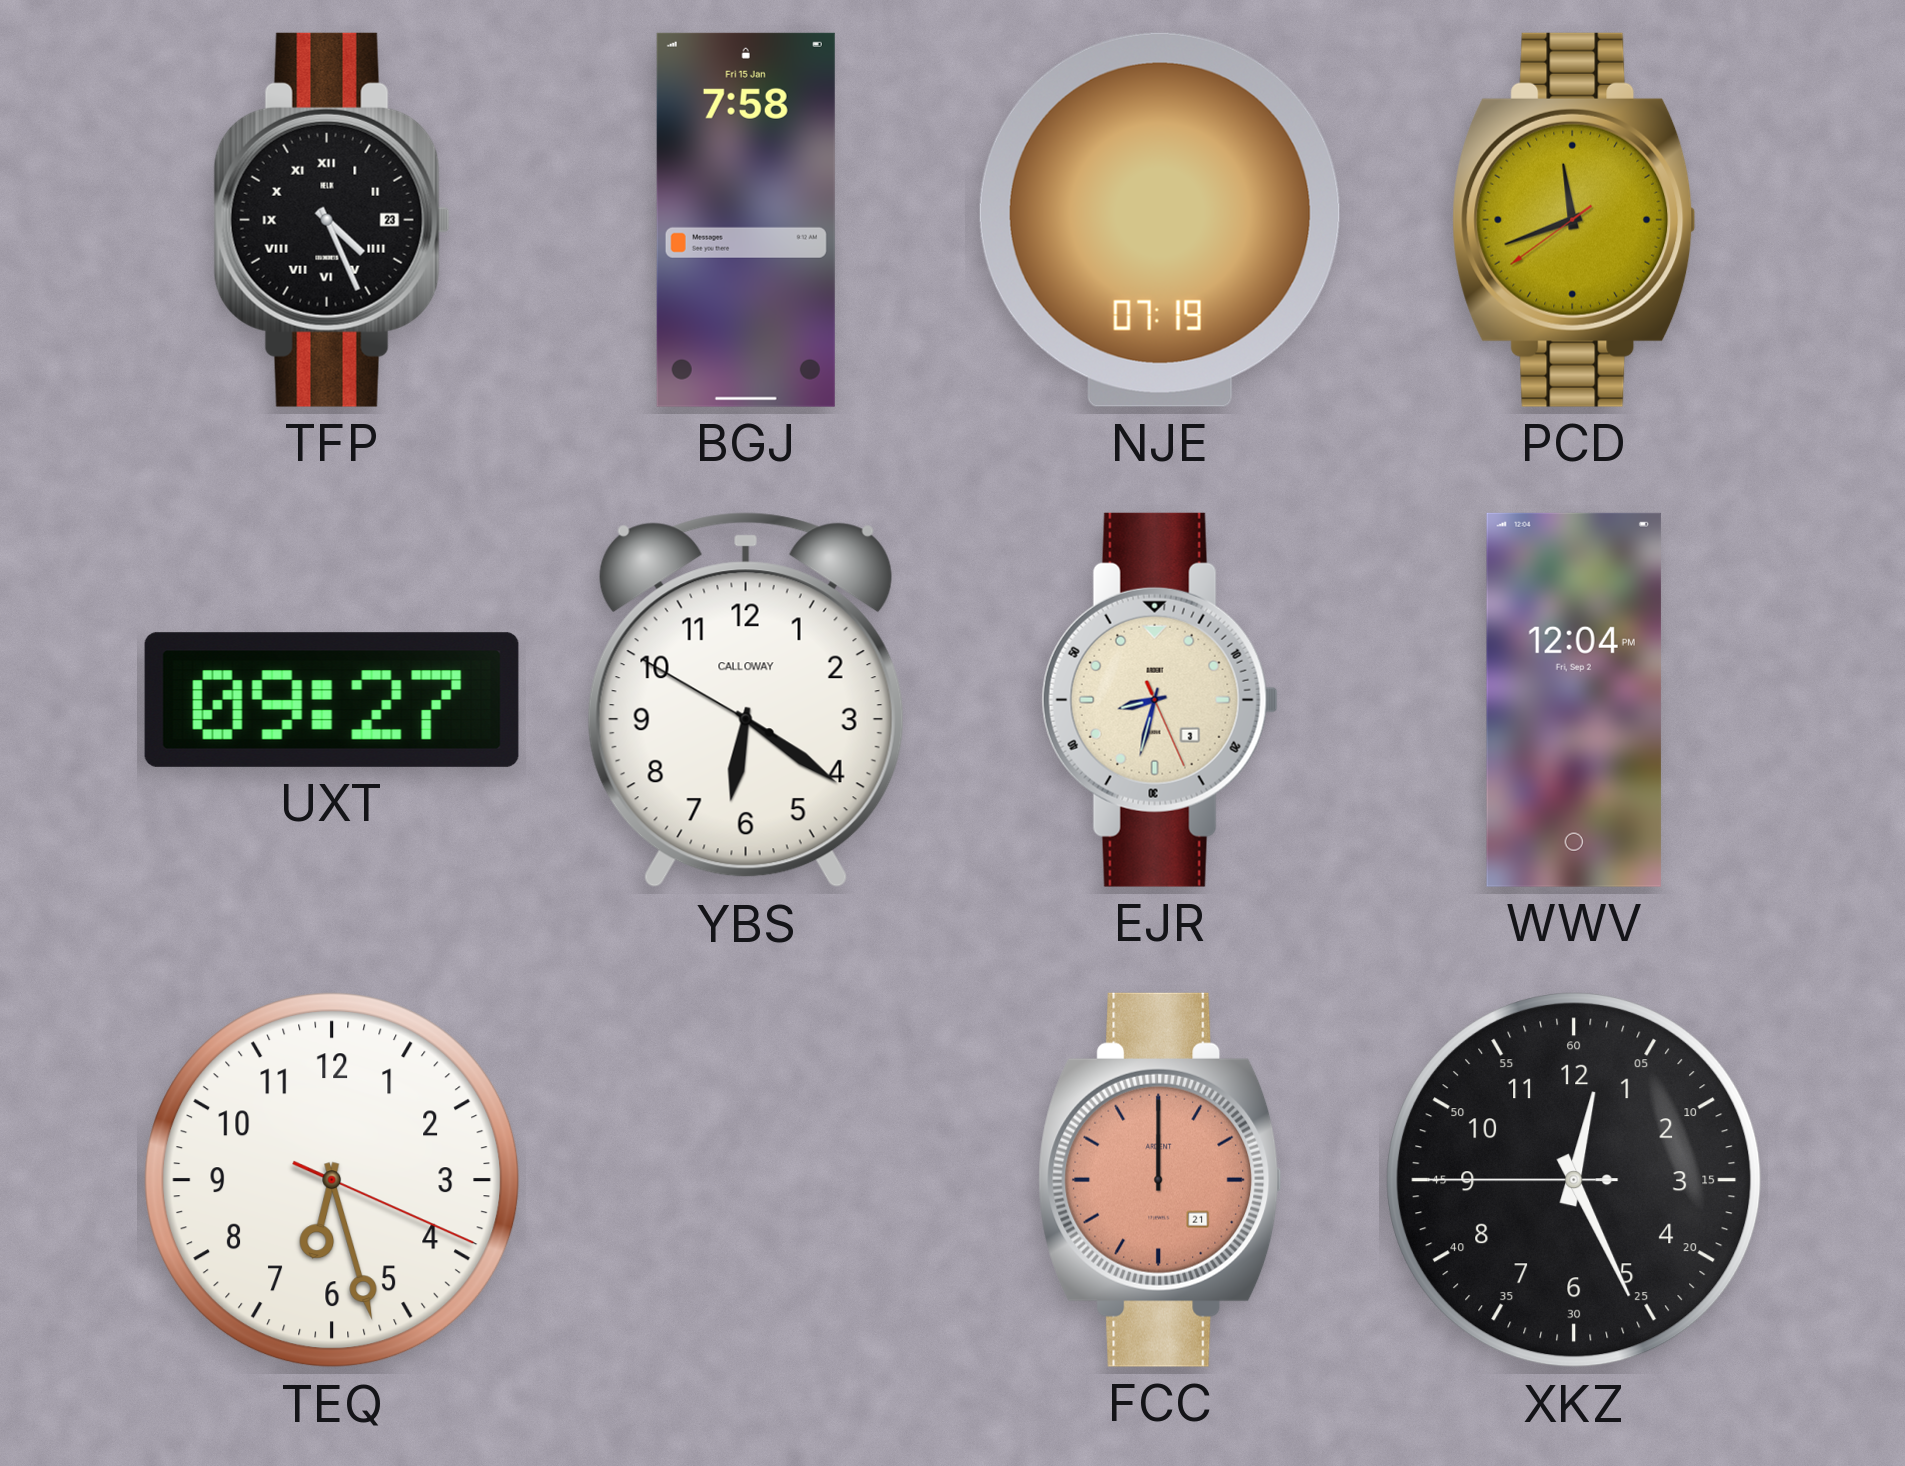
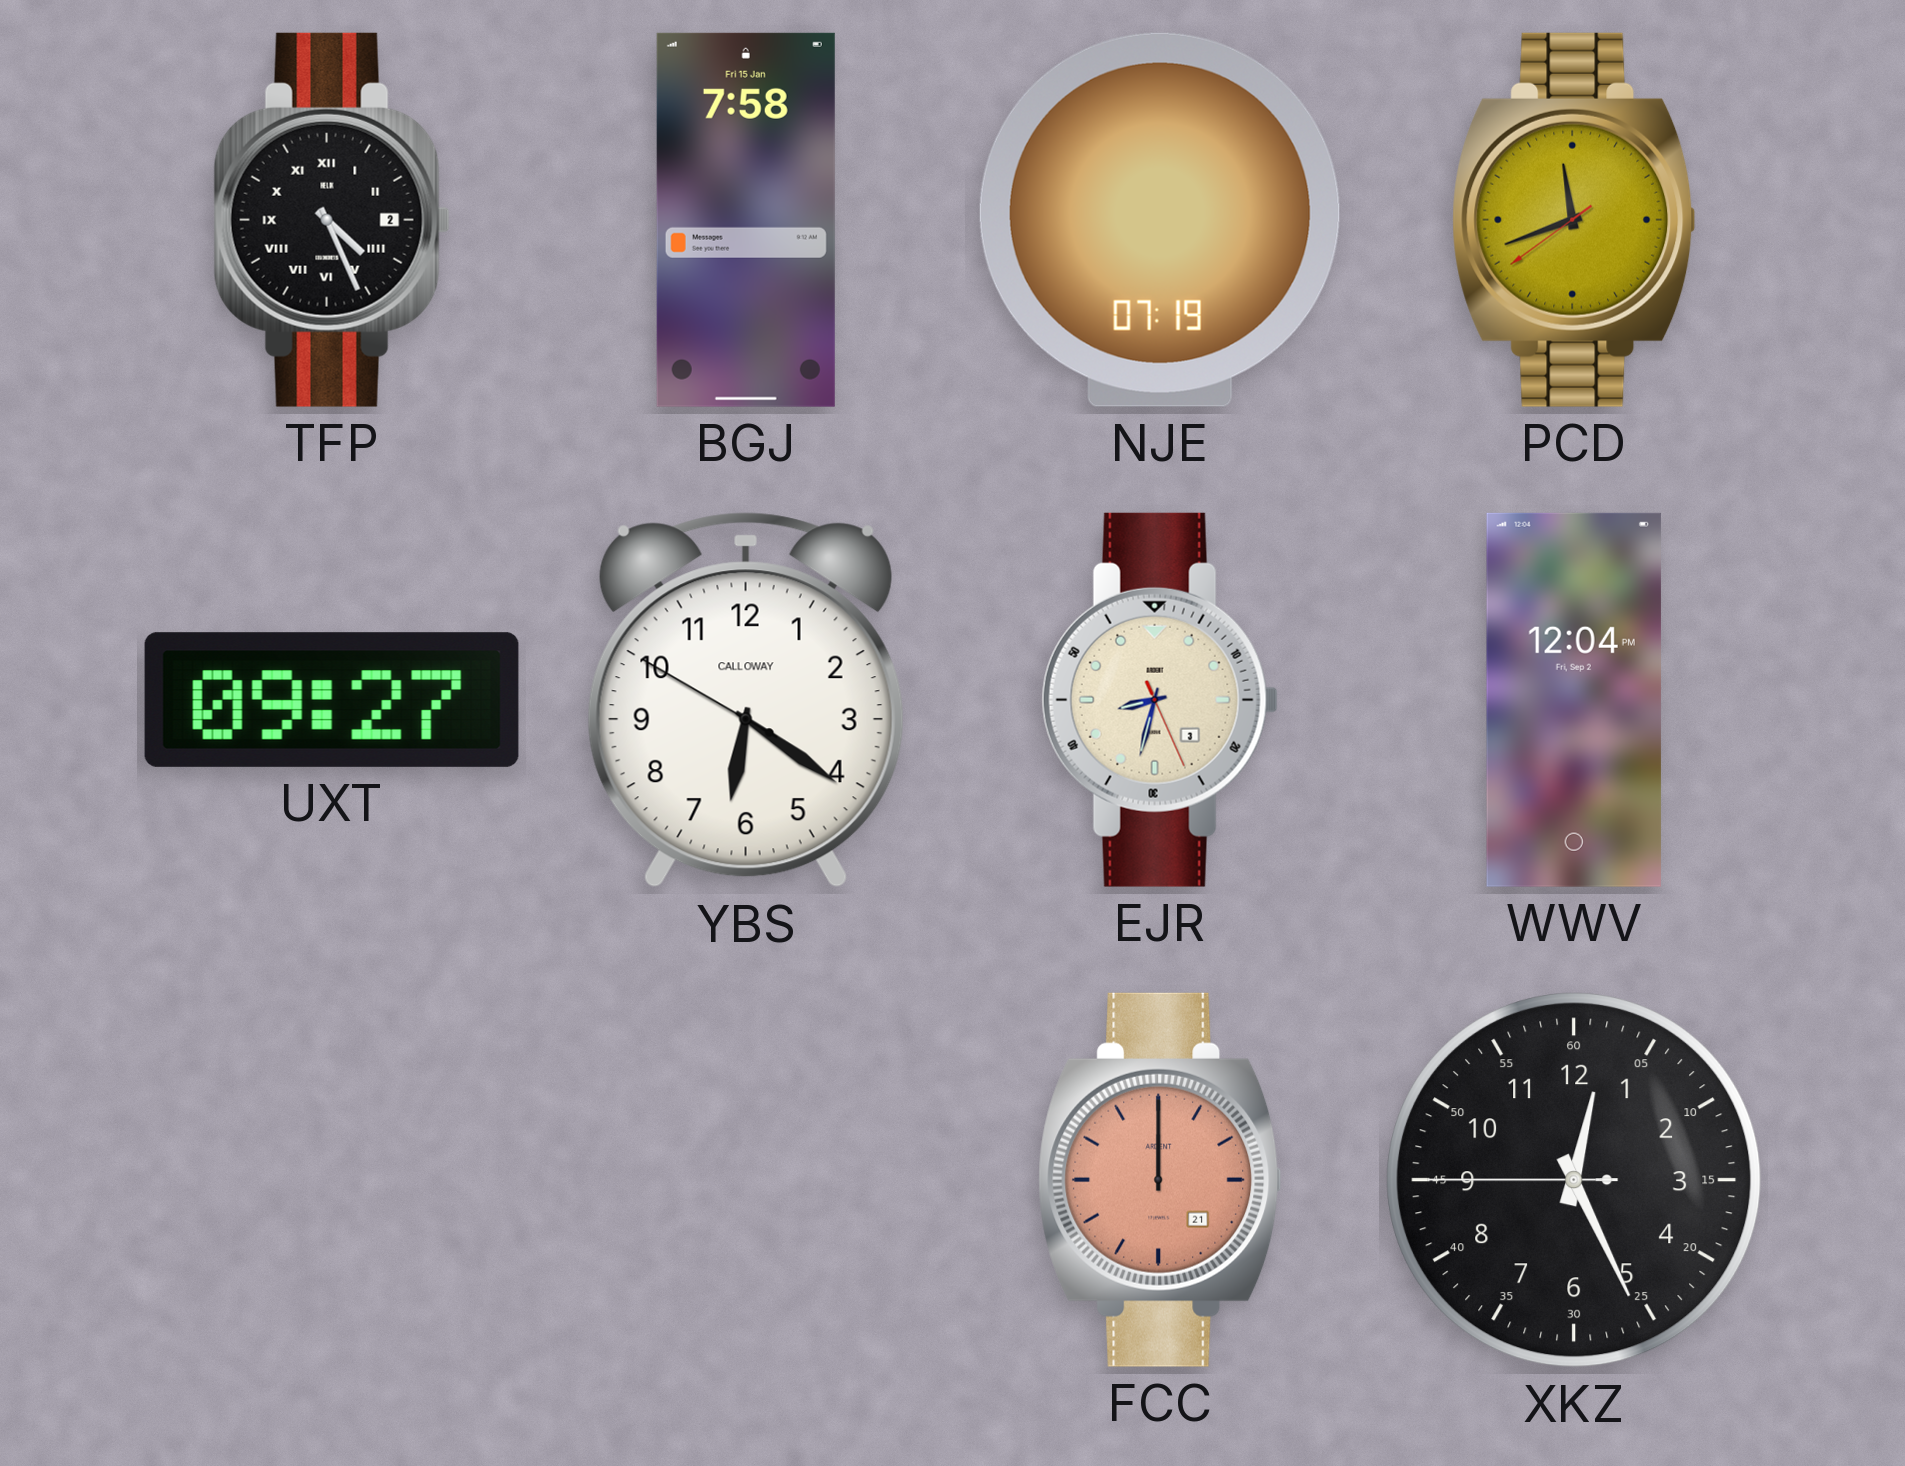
TFP date: 23 -> 2 (332, 220)
TEQ: 6:27 -> none (332, 1180)
